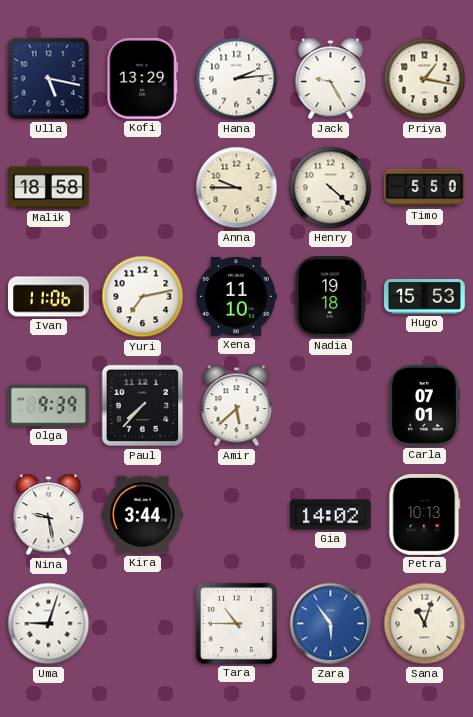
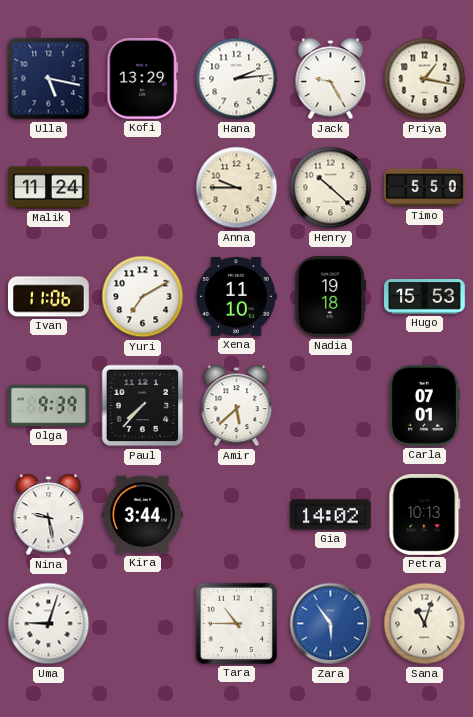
Malik: 18:58 -> 11:24 (49, 188)
Henry: 4:22 -> 10:22 (331, 188)
Yuri: 7:13 -> 7:10 (143, 297)
